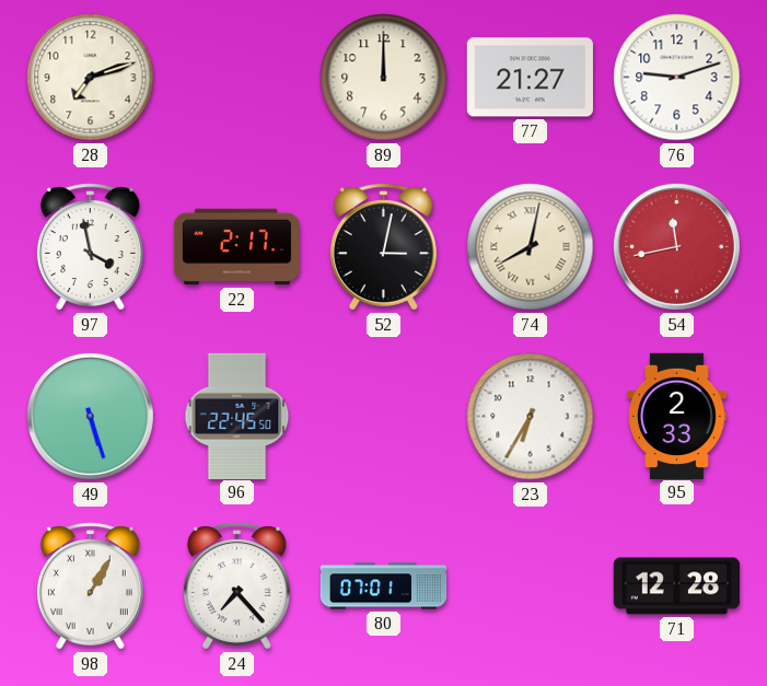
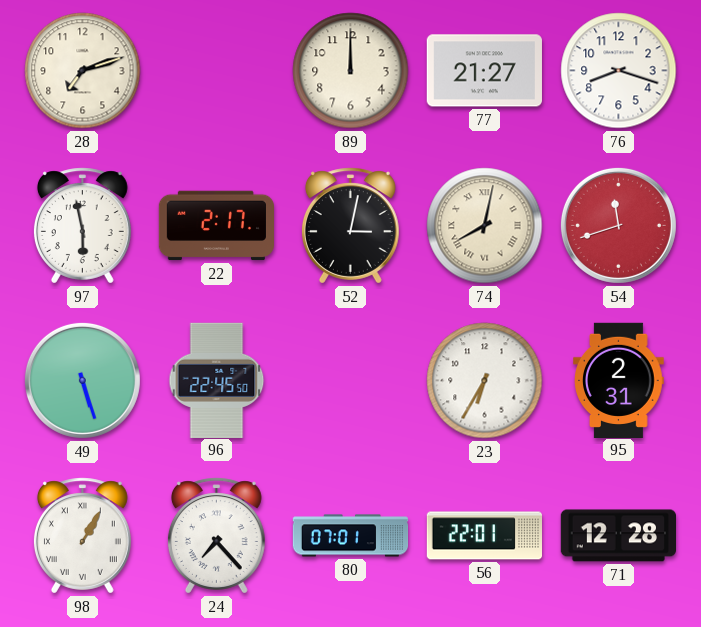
76: 9:12 -> 8:18 (619, 71)
97: 3:58 -> 5:58 (82, 226)
54: 11:43 -> 11:42 (618, 225)
95: 2:33 -> 2:31 (619, 380)
56: none -> 22:01 (484, 536)
